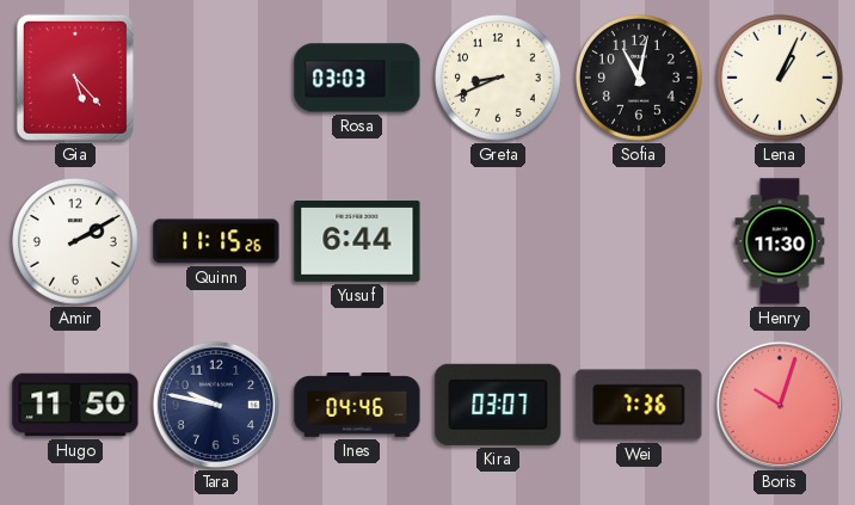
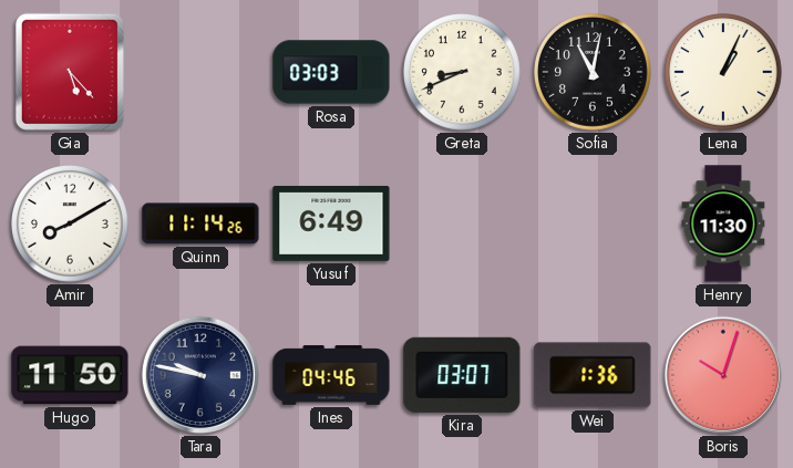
Amir: 2:10 -> 8:10 (71, 225)
Quinn: 11:15 -> 11:14 (200, 223)
Yusuf: 6:44 -> 6:49 (331, 223)
Wei: 7:36 -> 1:36 (593, 375)
